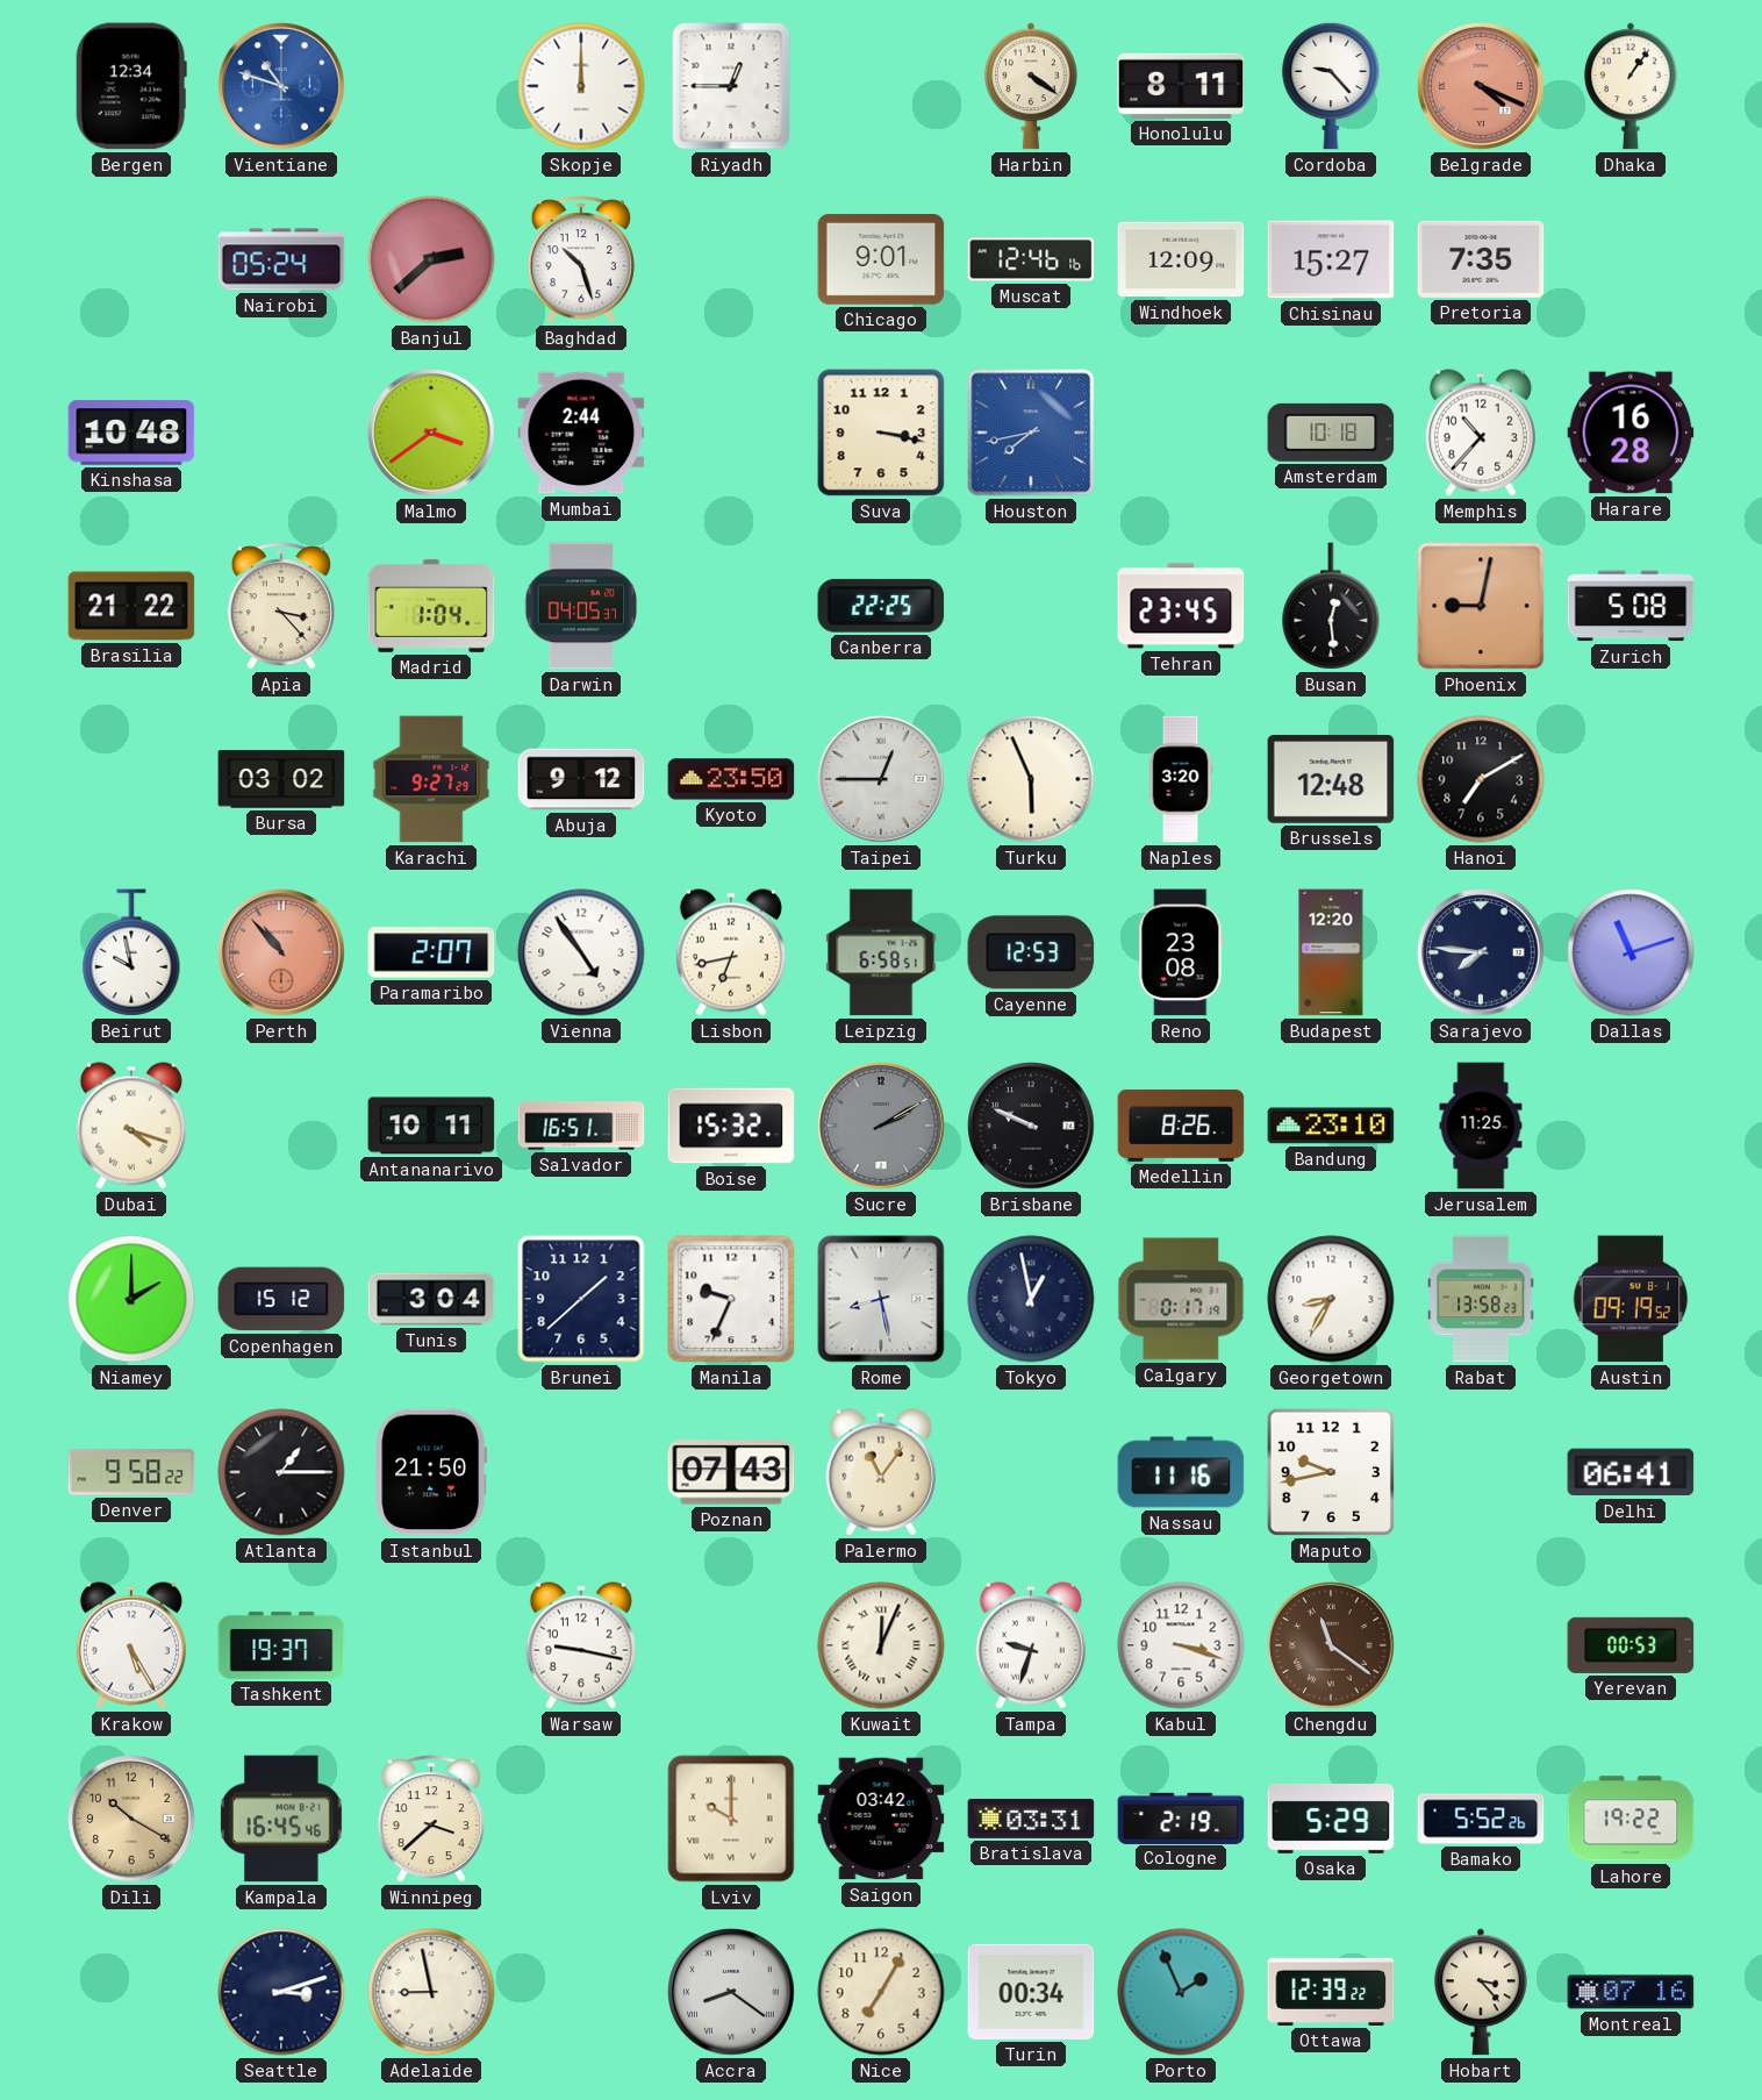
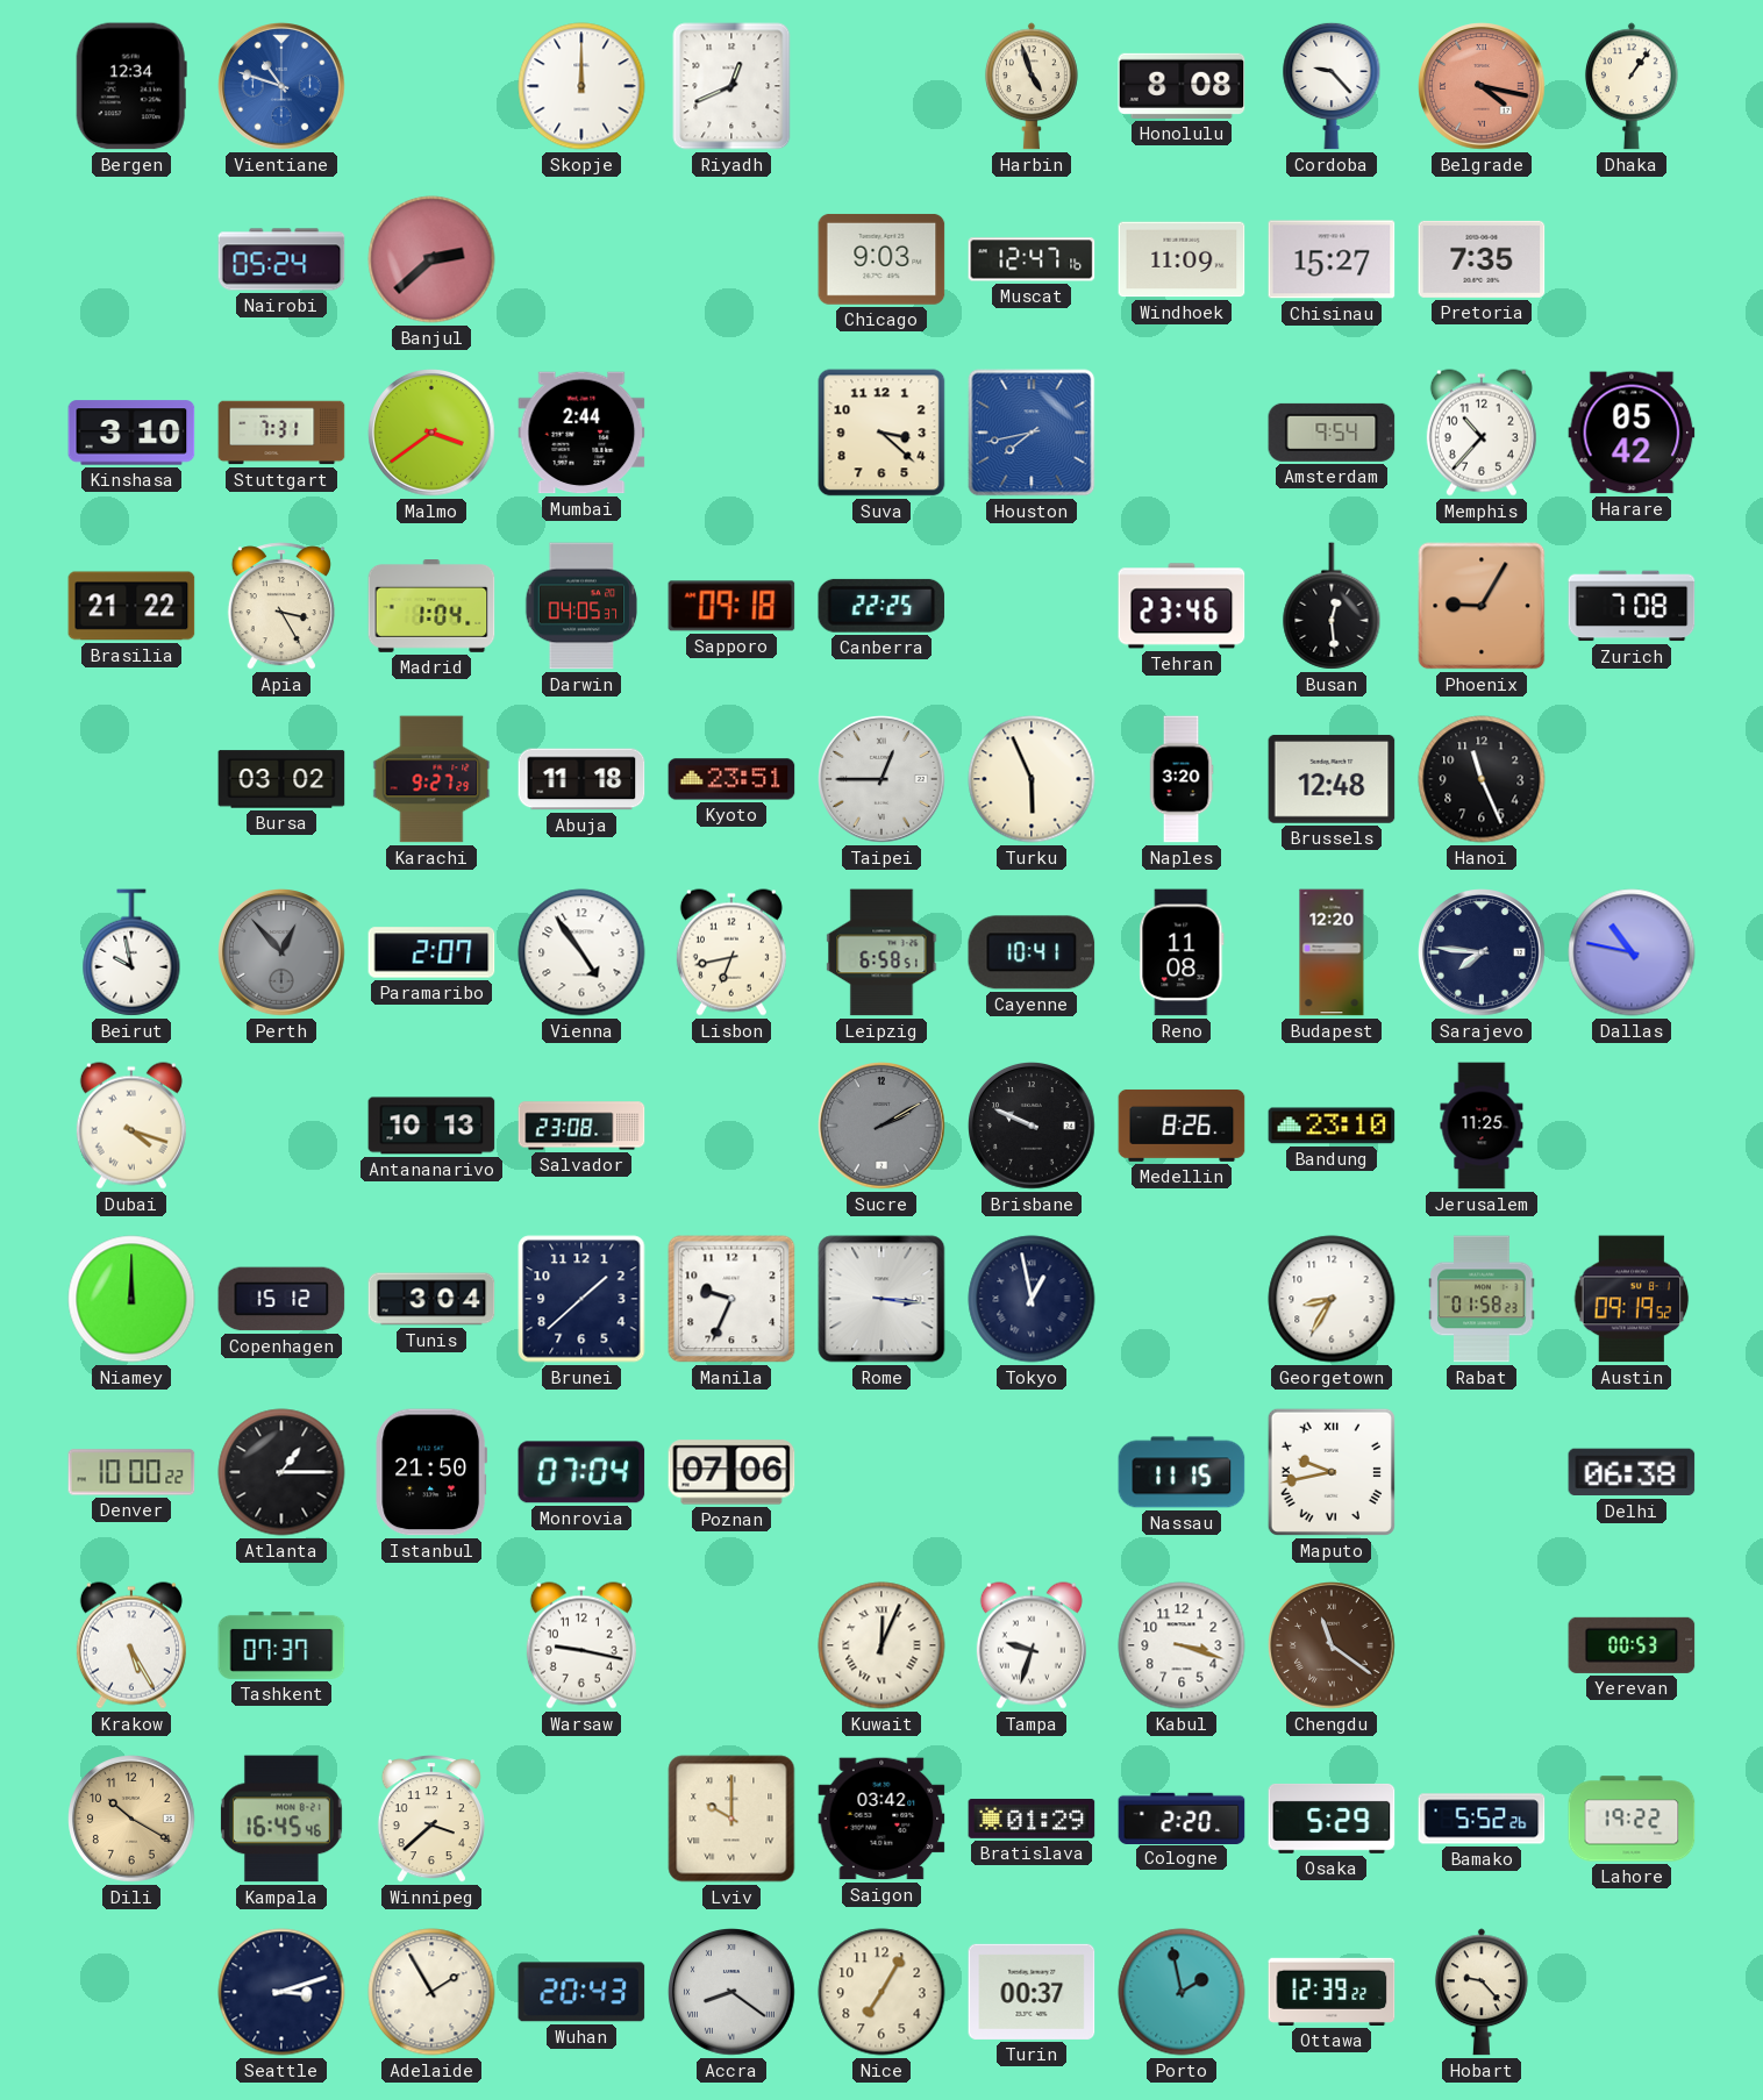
Riyadh: 12:45 -> 12:41 (731, 86)
Harbin: 4:21 -> 4:57 (1032, 86)
Honolulu: 8:11 -> 8:08 (1182, 86)
Belgrade: 4:19 -> 4:17 (1483, 86)
Baghdad: 10:27 -> none (581, 259)
Chicago: 9:01 -> 9:03 (881, 259)
Muscat: 12:46 -> 12:47 (1032, 259)
Windhoek: 12:09 -> 11:09 (1182, 259)
Kinshasa: 10:48 -> 3:10 (131, 433)
Stuttgart: none -> 7:31 (281, 433)
Suva: 3:17 -> 3:22 (881, 433)
Amsterdam: 10:18 -> 9:54 (1332, 433)
Harare: 16:28 -> 05:42 (1632, 433)
Apia: 3:23 -> 3:25 (281, 606)
Sapporo: none -> 09:18 (731, 606)
Tehran: 23:45 -> 23:46 (1182, 606)
Phoenix: 9:02 -> 9:05 (1482, 606)
Zurich: 5:08 -> 7:08 (1632, 606)
Abuja: 9:12 -> 11:18 (581, 779)
Kyoto: 23:50 -> 23:51 (731, 779)
Hanoi: 7:10 -> 11:26 (1482, 779)
Perth: 10:53 -> 12:53 (283, 952)
Perth dial: salmon -> grey (283, 952)
Cayenne: 12:53 -> 10:41 (1032, 952)
Reno: 23:08 -> 11:08 (1182, 952)
Dallas: 11:12 -> 10:47 (1632, 952)
Antananarivo: 10:11 -> 10:13 (431, 1126)
Salvador: 16:51 -> 23:08 (581, 1126)
Boise: 15:32 -> none (731, 1126)
Niamey: 2:00 -> 12:00 (131, 1299)
Rome: 8:28 -> 3:16 (881, 1299)
Calgary: 0:17 -> none (1181, 1299)
Rabat: 13:58 -> 01:58 (1482, 1299)
Denver: 9:58 -> 10:00 (131, 1472)
Monrovia: none -> 07:04 (581, 1472)
Poznan: 07:43 -> 07:06 (731, 1472)
Palermo: 11:06 -> none (881, 1472)
Nassau: 11:16 -> 11:15 (1182, 1472)
Maputo numerals: Arabic -> Roman (1332, 1472)
Delhi: 06:41 -> 06:38 (1632, 1472)
Tashkent: 19:37 -> 07:37 (281, 1645)
Bratislava: 03:31 -> 01:29 (1032, 1819)
Cologne: 2:19 -> 2:20 (1182, 1817)
Adelaide: 8:58 -> 1:55 (431, 1992)
Wuhan: none -> 20:43 (581, 1992)
Turin: 00:34 -> 00:37 (1032, 1992)
Porto: 1:56 -> 1:58 (1182, 1992)
Hobart: 3:23 -> 9:23 (1482, 1992)
Montreal: 07:16 -> none (1631, 1992)
